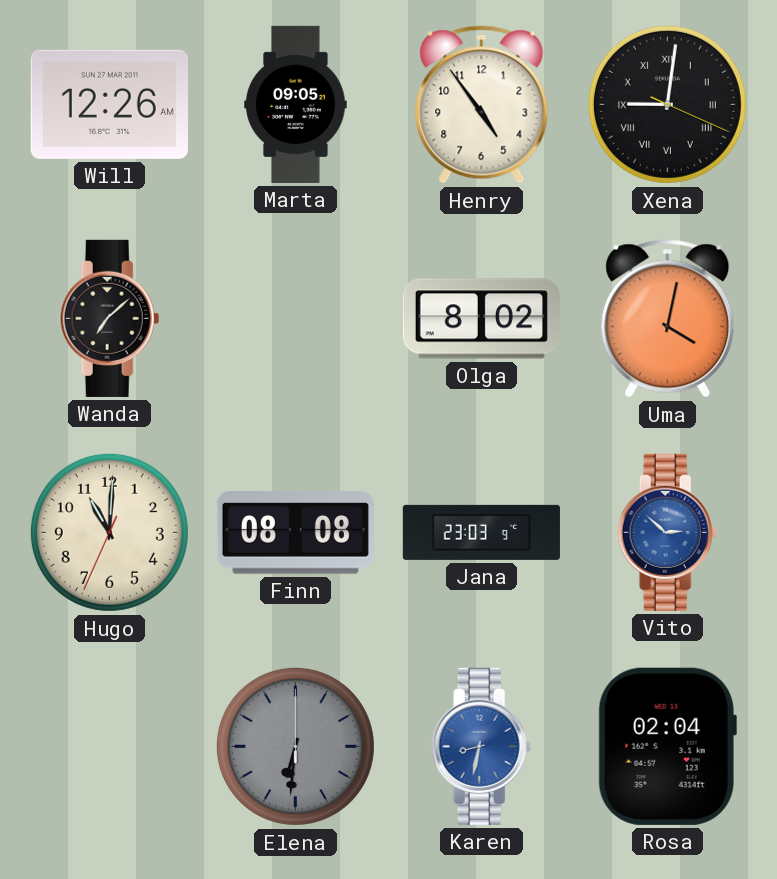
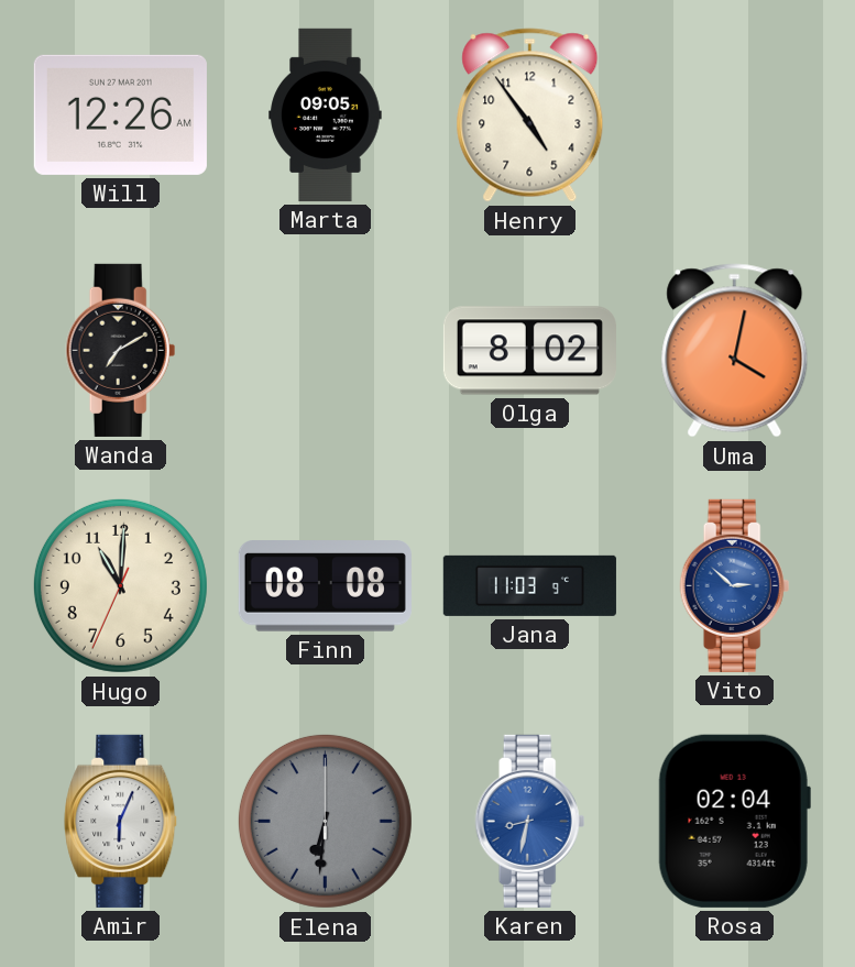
Xena: 9:01 -> none (667, 104)
Wanda: 7:08 -> 7:10 (121, 350)
Jana: 23:03 -> 11:03 (529, 585)
Amir: none -> 6:04 (121, 821)
